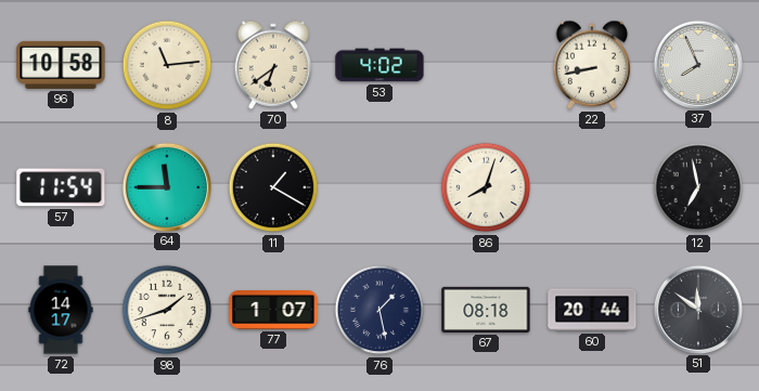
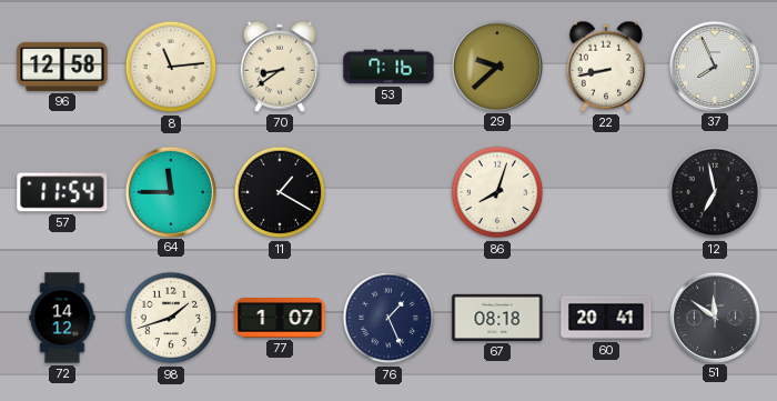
96: 10:58 -> 12:58 (62, 67)
70: 6:39 -> 8:39 (280, 67)
53: 4:02 -> 7:16 (389, 67)
29: none -> 9:38 (496, 66)
72: 14:17 -> 14:12 (62, 318)
76: 1:28 -> 1:26 (389, 318)
60: 20:44 -> 20:41 (606, 318)
